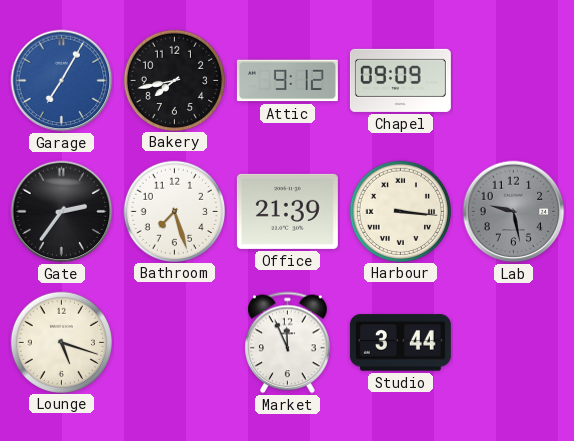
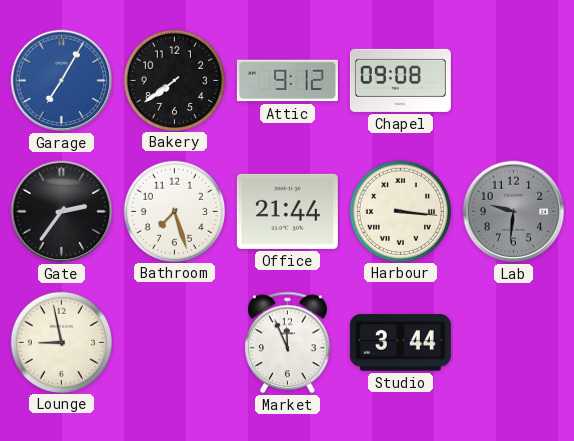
Bakery: 7:43 -> 7:39 (174, 80)
Chapel: 09:09 -> 09:08 (400, 80)
Office: 21:39 -> 21:44 (287, 211)
Lab: 9:28 -> 9:31 (514, 212)
Lounge: 5:18 -> 8:58 (61, 342)
